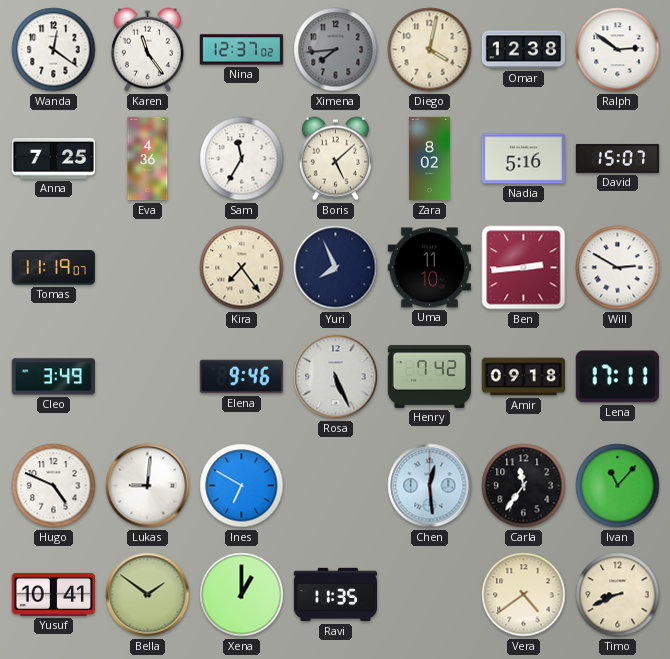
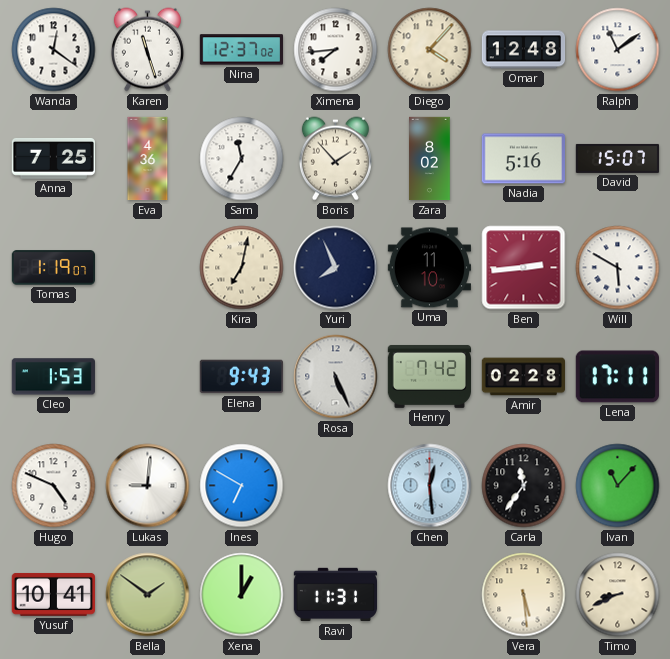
Karen: 11:24 -> 11:27 (147, 50)
Ximena dial: grey -> white (336, 50)
Diego: 4:02 -> 4:07 (430, 50)
Omar: 12:38 -> 12:48 (524, 50)
Ralph: 2:51 -> 11:09 (618, 50)
Boris: 5:08 -> 1:53 (335, 159)
Tomas: 11:19 -> 1:19 (53, 268)
Kira: 7:24 -> 7:02 (242, 268)
Will: 2:50 -> 5:50 (618, 268)
Cleo: 3:49 -> 1:53 (53, 377)
Elena: 9:46 -> 9:43 (241, 377)
Amir: 09:18 -> 02:28 (523, 377)
Ravi: 11:35 -> 11:31 (336, 595)
Vera: 4:39 -> 5:29 (524, 595)
